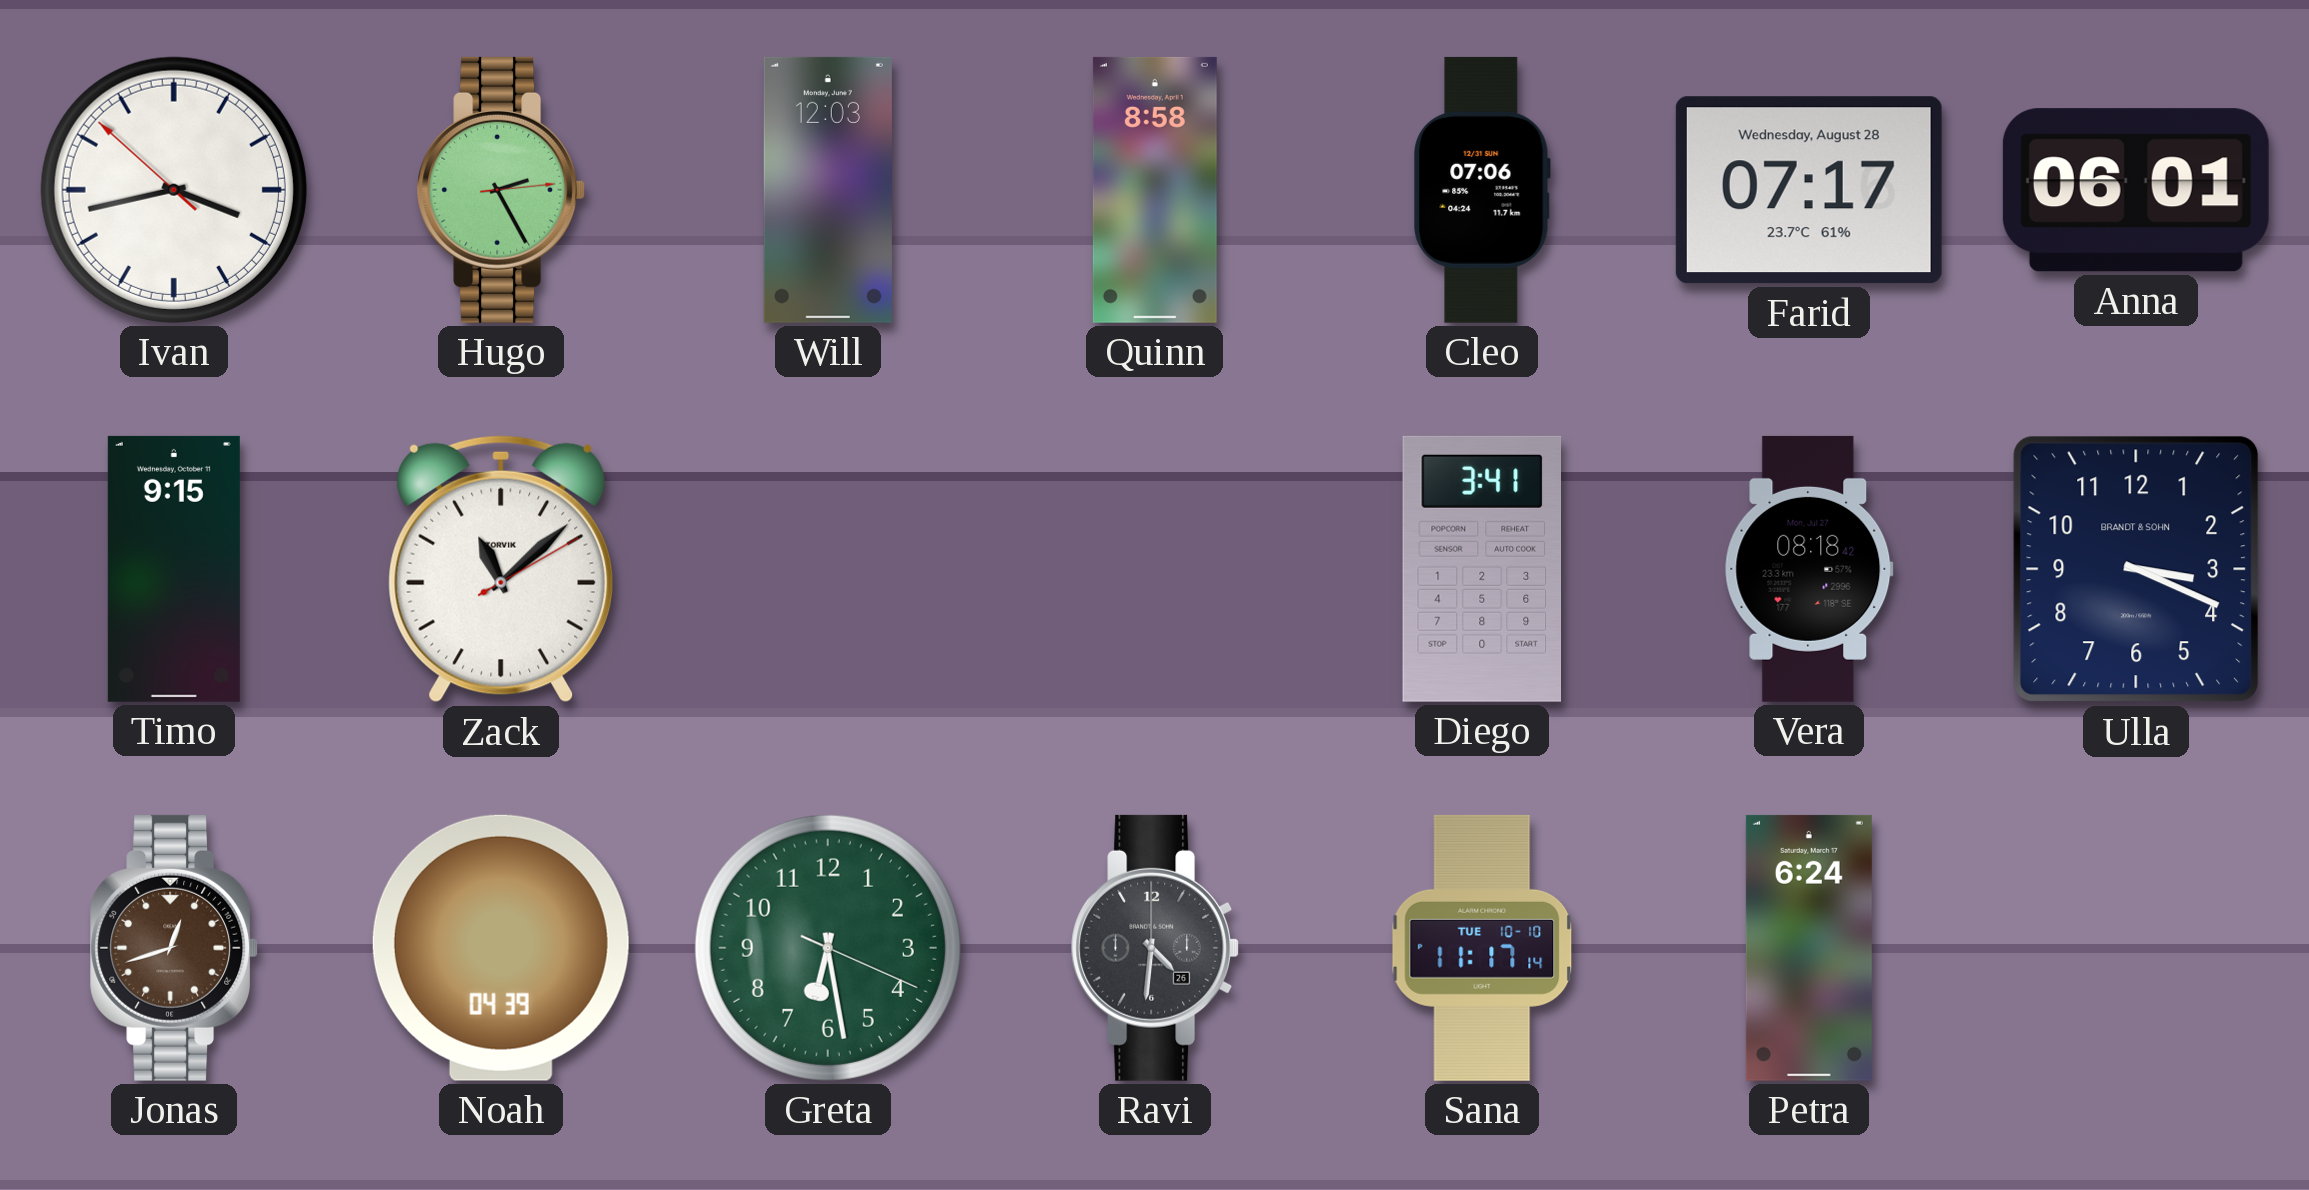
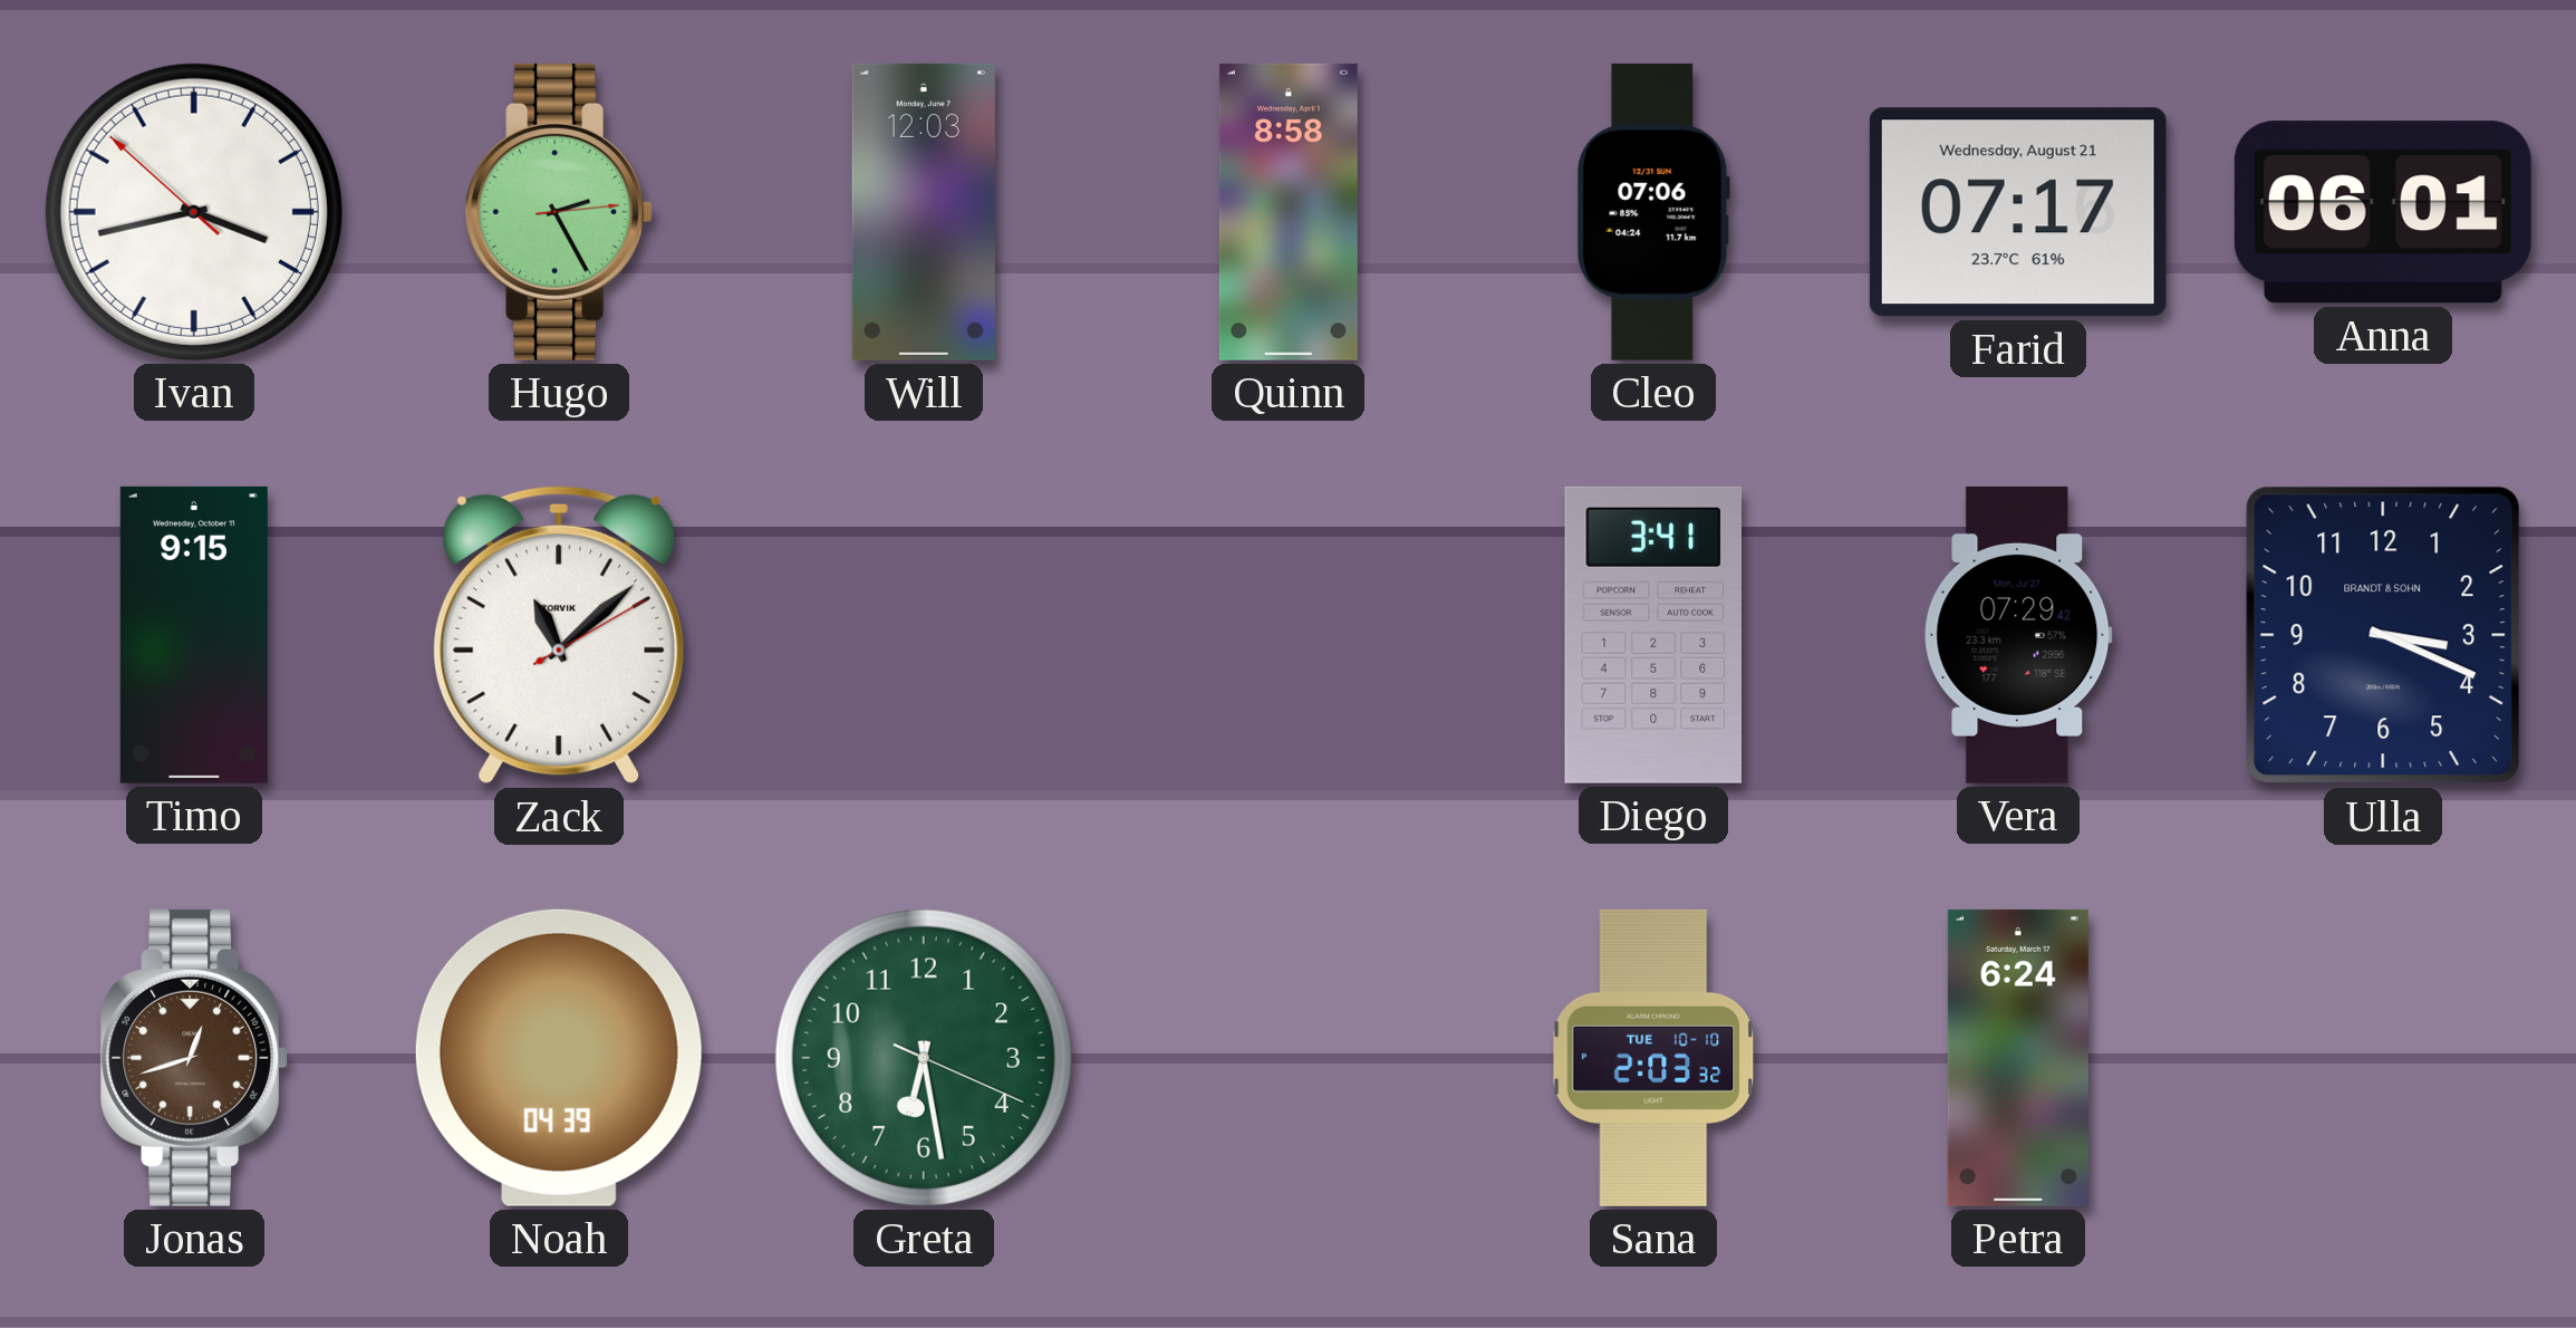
Farid date: Wednesday, August 28 -> Wednesday, August 21 (2018, 212)
Vera: 08:18 -> 07:29 (2018, 635)
Ravi: 4:31 -> none (1155, 948)
Sana: 11:17 -> 2:03 (1653, 1058)
